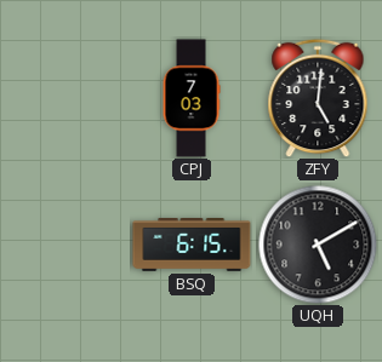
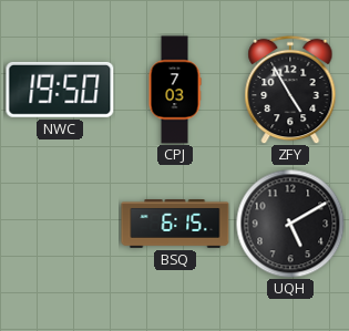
NWC: none -> 19:50 (60, 90)
ZFY: 5:01 -> 4:55 (290, 90)
